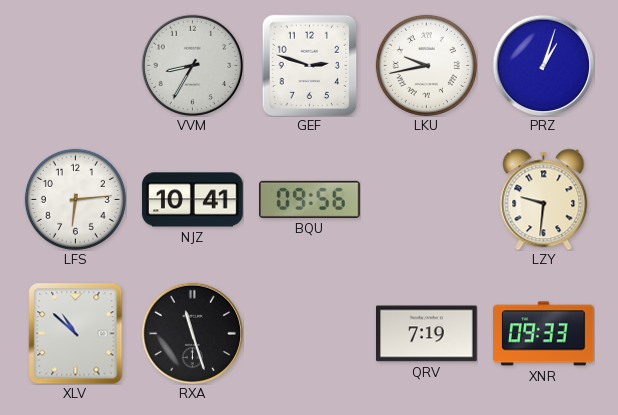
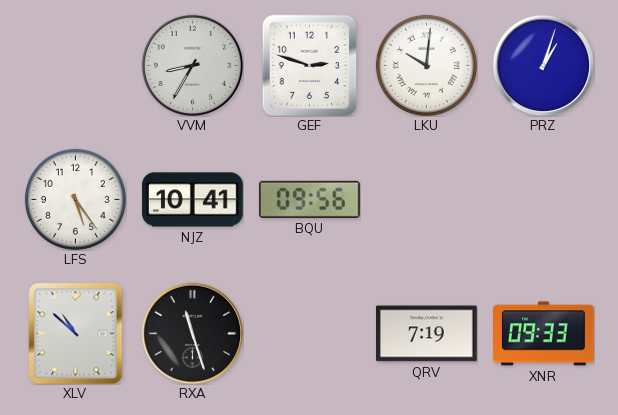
LKU: 9:43 -> 10:01 (426, 65)
LFS: 6:14 -> 5:24 (75, 199)
LZY: 9:31 -> none (544, 199)
